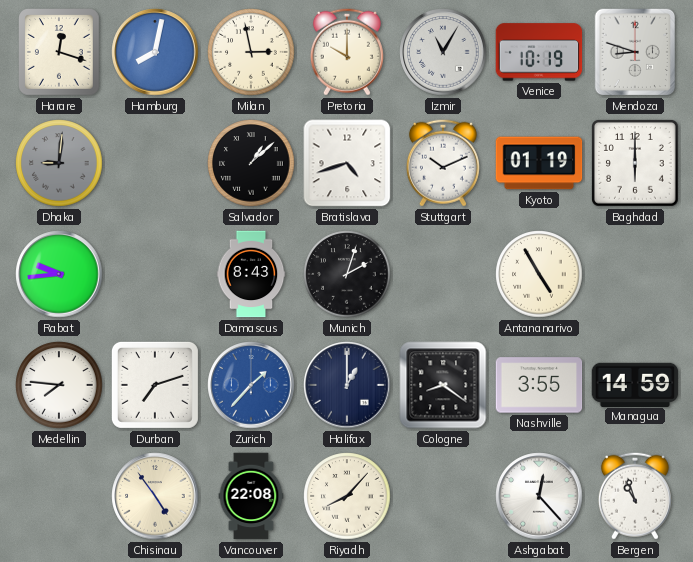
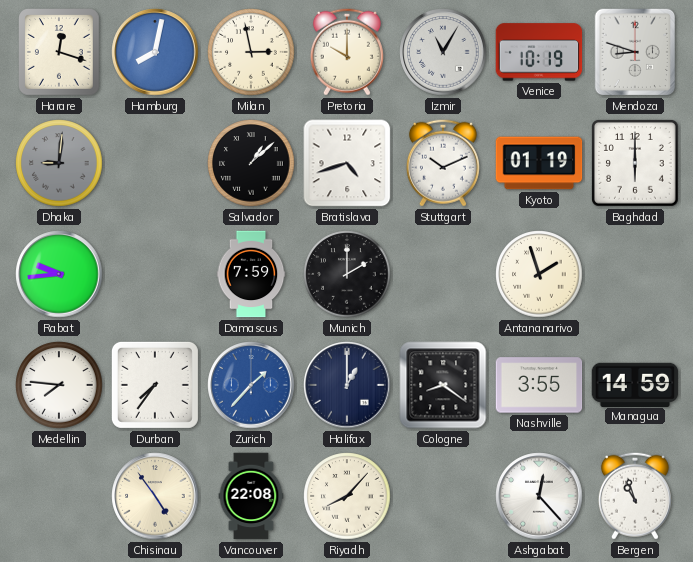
Damascus: 8:43 -> 7:59 (251, 274)
Munich: 2:03 -> 2:00 (347, 274)
Antananarivo: 4:55 -> 1:57 (539, 274)
Durban: 7:12 -> 7:36 (155, 385)
